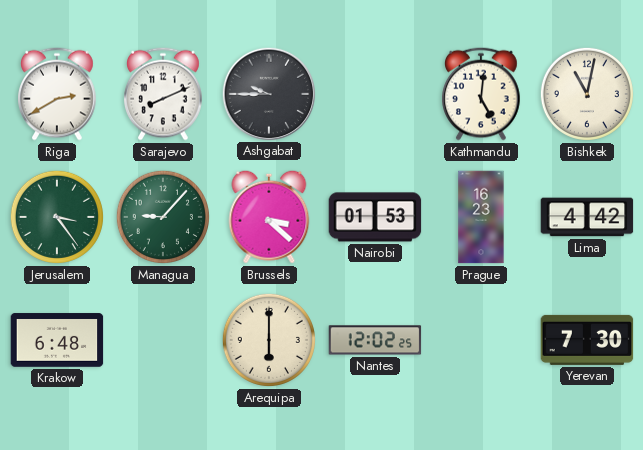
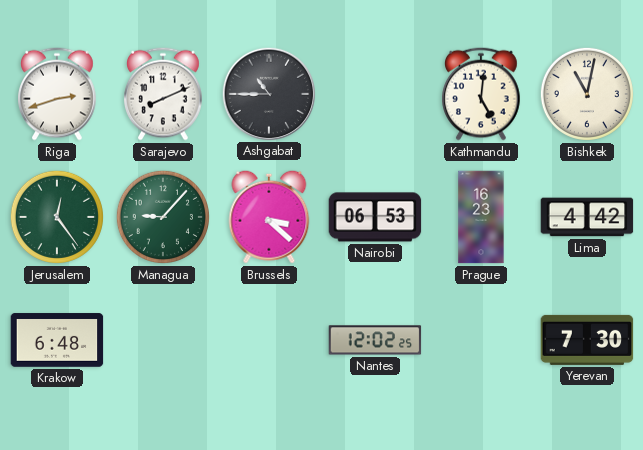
Riga: 2:40 -> 2:42 (58, 94)
Ashgabat: 9:45 -> 10:45 (268, 93)
Jerusalem: 3:24 -> 12:24 (57, 217)
Nairobi: 01:53 -> 06:53 (375, 217)
Arequipa: 6:00 -> none (269, 340)
